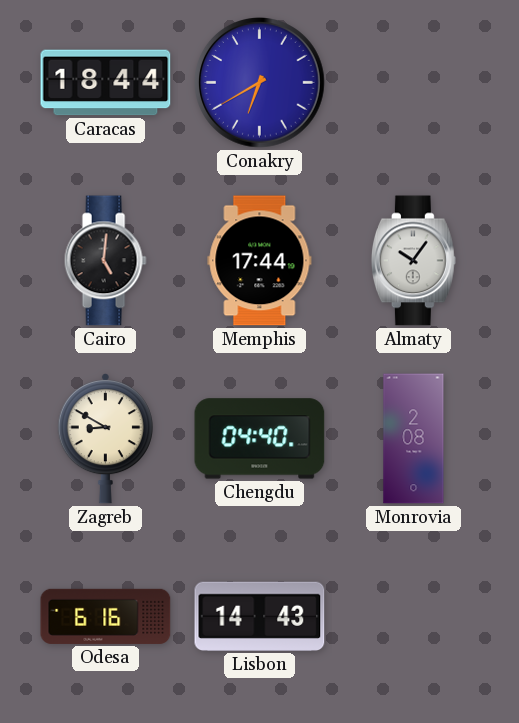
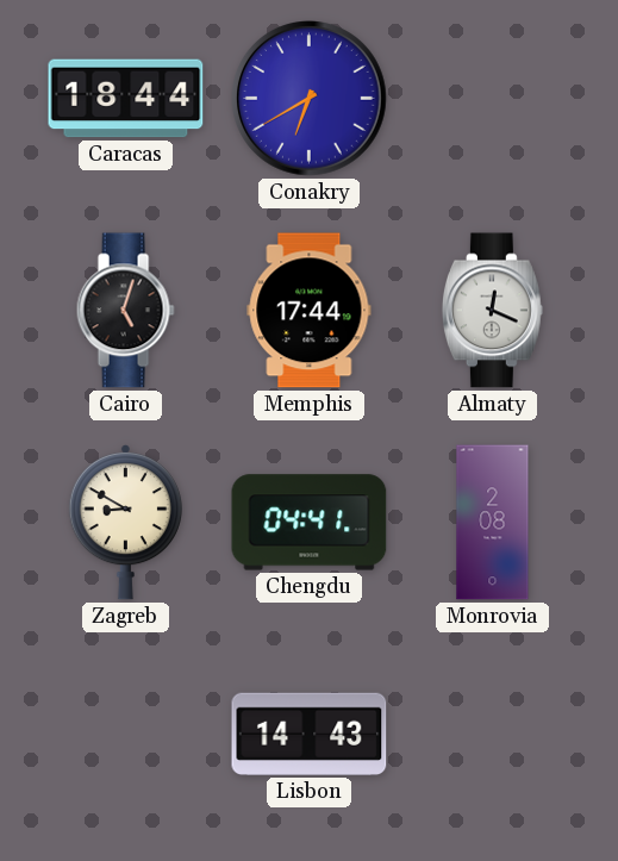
Cairo: 5:01 -> 5:03 (125, 311)
Almaty: 10:06 -> 12:19 (492, 311)
Chengdu: 04:40 -> 04:41 (310, 523)
Odesa: 6:16 -> none (106, 616)
